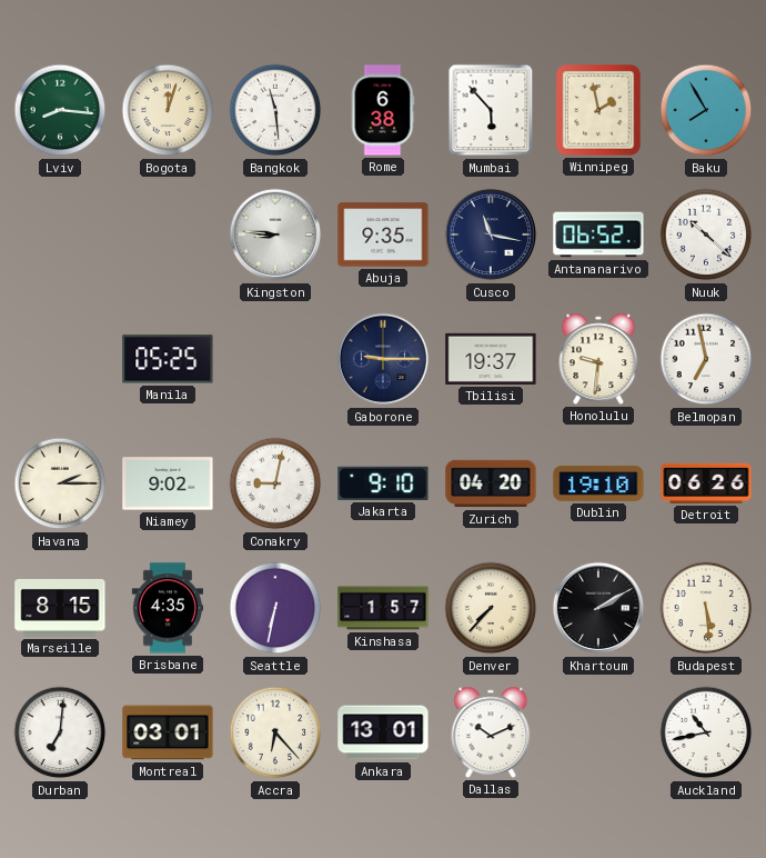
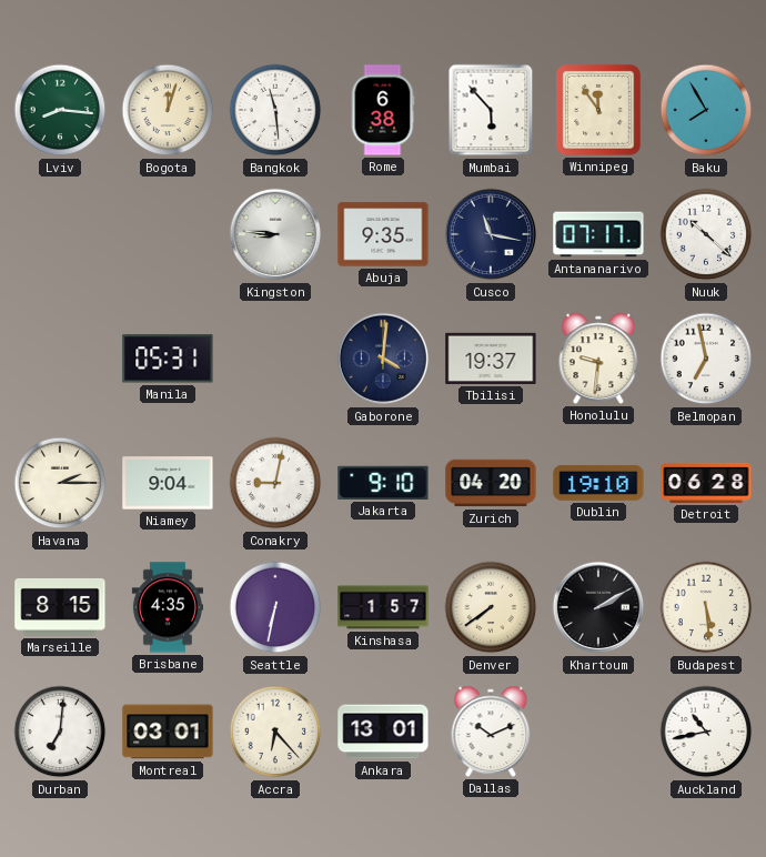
Winnipeg: 1:58 -> 11:54 (598, 110)
Antananarivo: 06:52 -> 07:17 (598, 234)
Manila: 05:25 -> 05:31 (168, 359)
Gaborone: 9:15 -> 4:01 (383, 359)
Niamey: 9:02 -> 9:04 (168, 483)
Detroit: 06:26 -> 06:28 (706, 483)
Denver: 7:37 -> 7:39 (491, 607)
